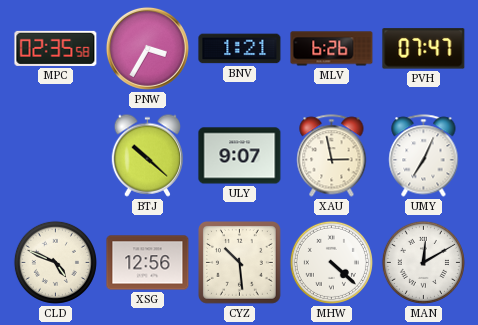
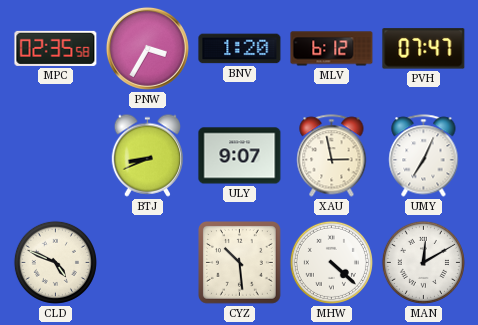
BNV: 1:21 -> 1:20 (240, 49)
MLV: 6:26 -> 6:12 (332, 49)
BTJ: 10:22 -> 8:41 (147, 155)
XSG: 12:56 -> none (148, 263)
